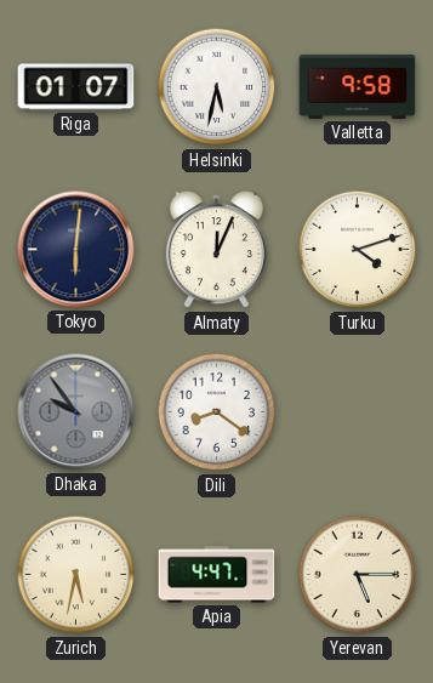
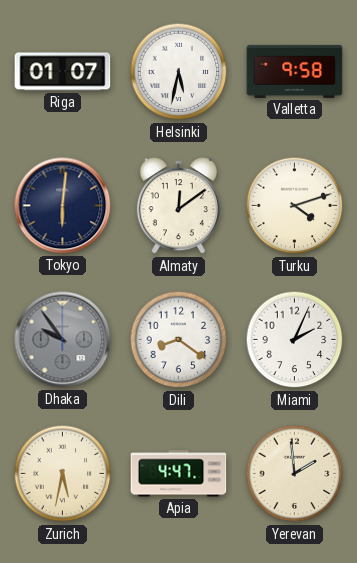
Almaty: 12:04 -> 12:09 (178, 206)
Miami: none -> 2:04 (295, 340)
Yerevan: 5:15 -> 1:59 (295, 474)
